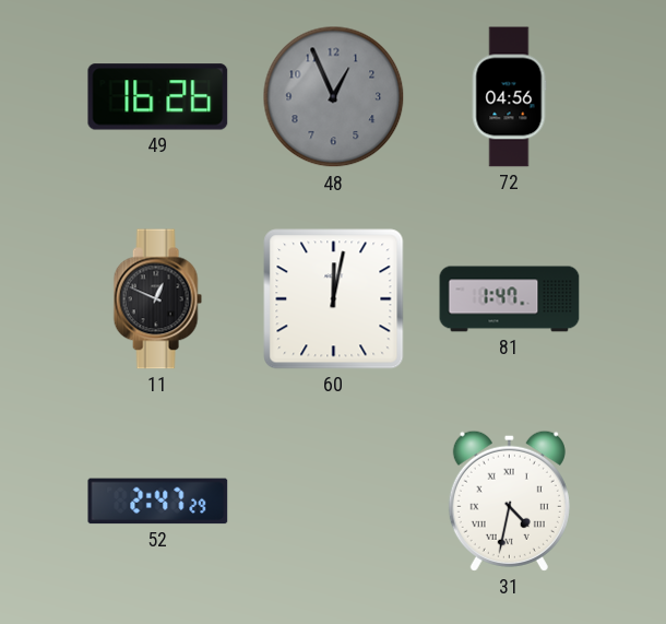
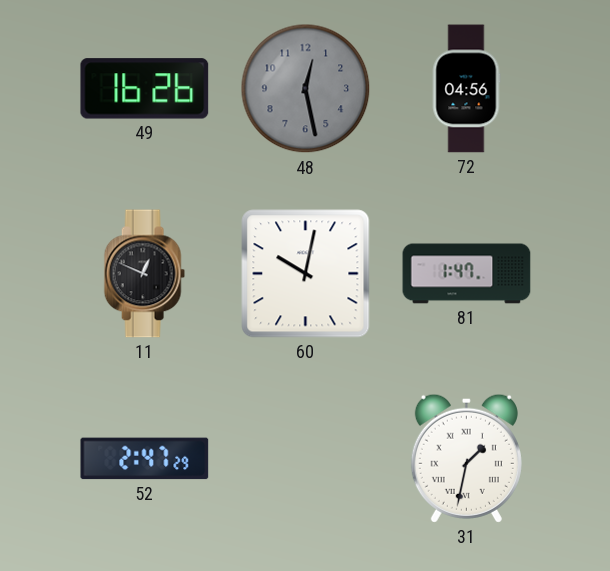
48: 12:56 -> 12:28 (306, 89)
60: 12:02 -> 10:02 (306, 274)
31: 4:32 -> 1:32 (466, 458)
